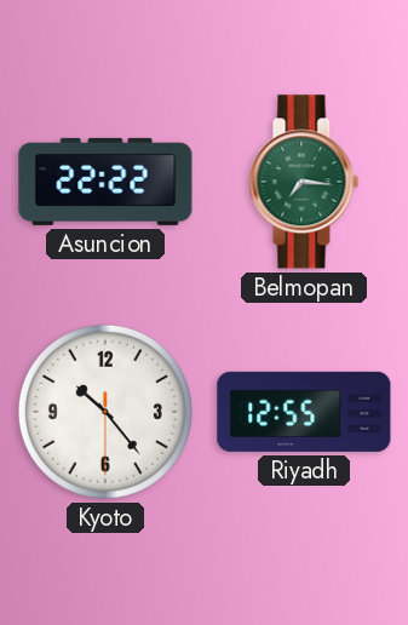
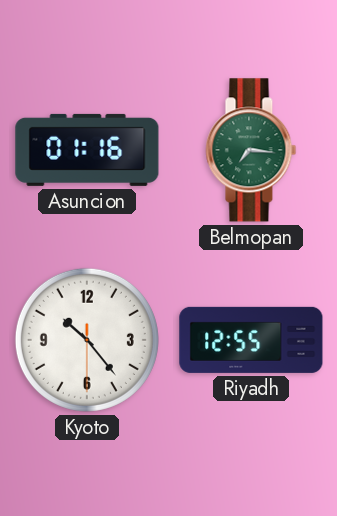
Asuncion: 22:22 -> 01:16 (87, 150)
